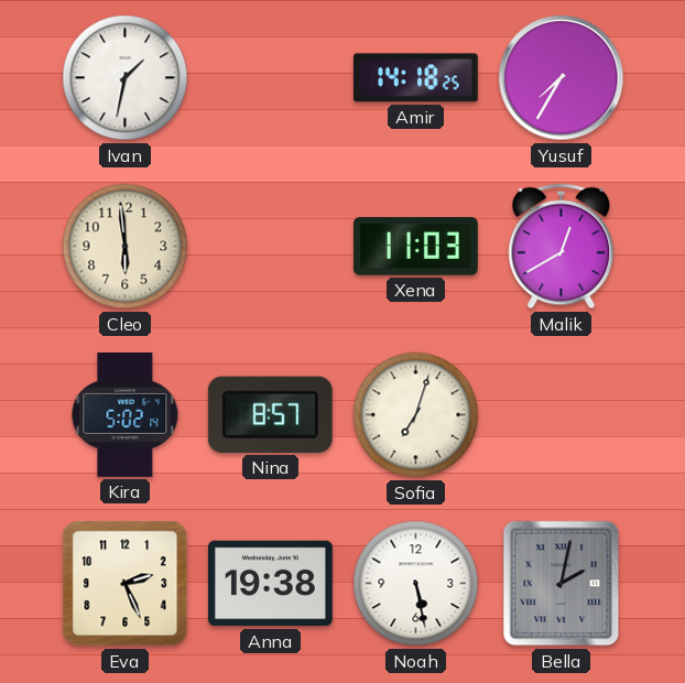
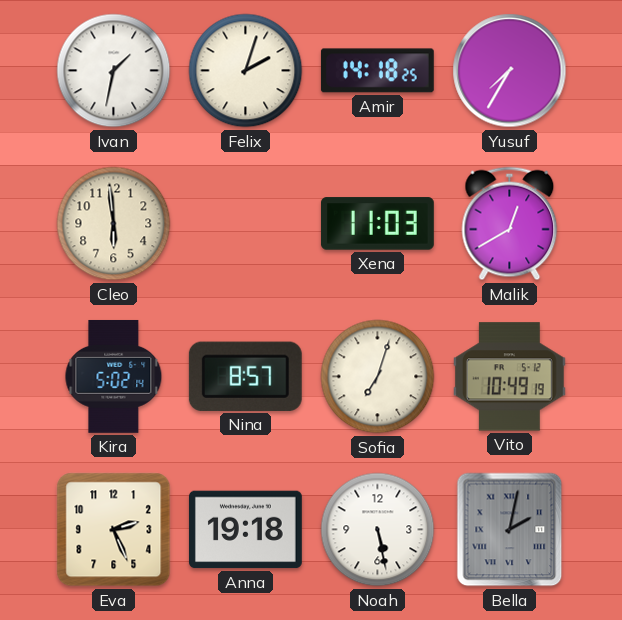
Felix: none -> 2:03 (246, 71)
Vito: none -> 10:49 (509, 377)
Anna: 19:38 -> 19:18 (245, 530)
